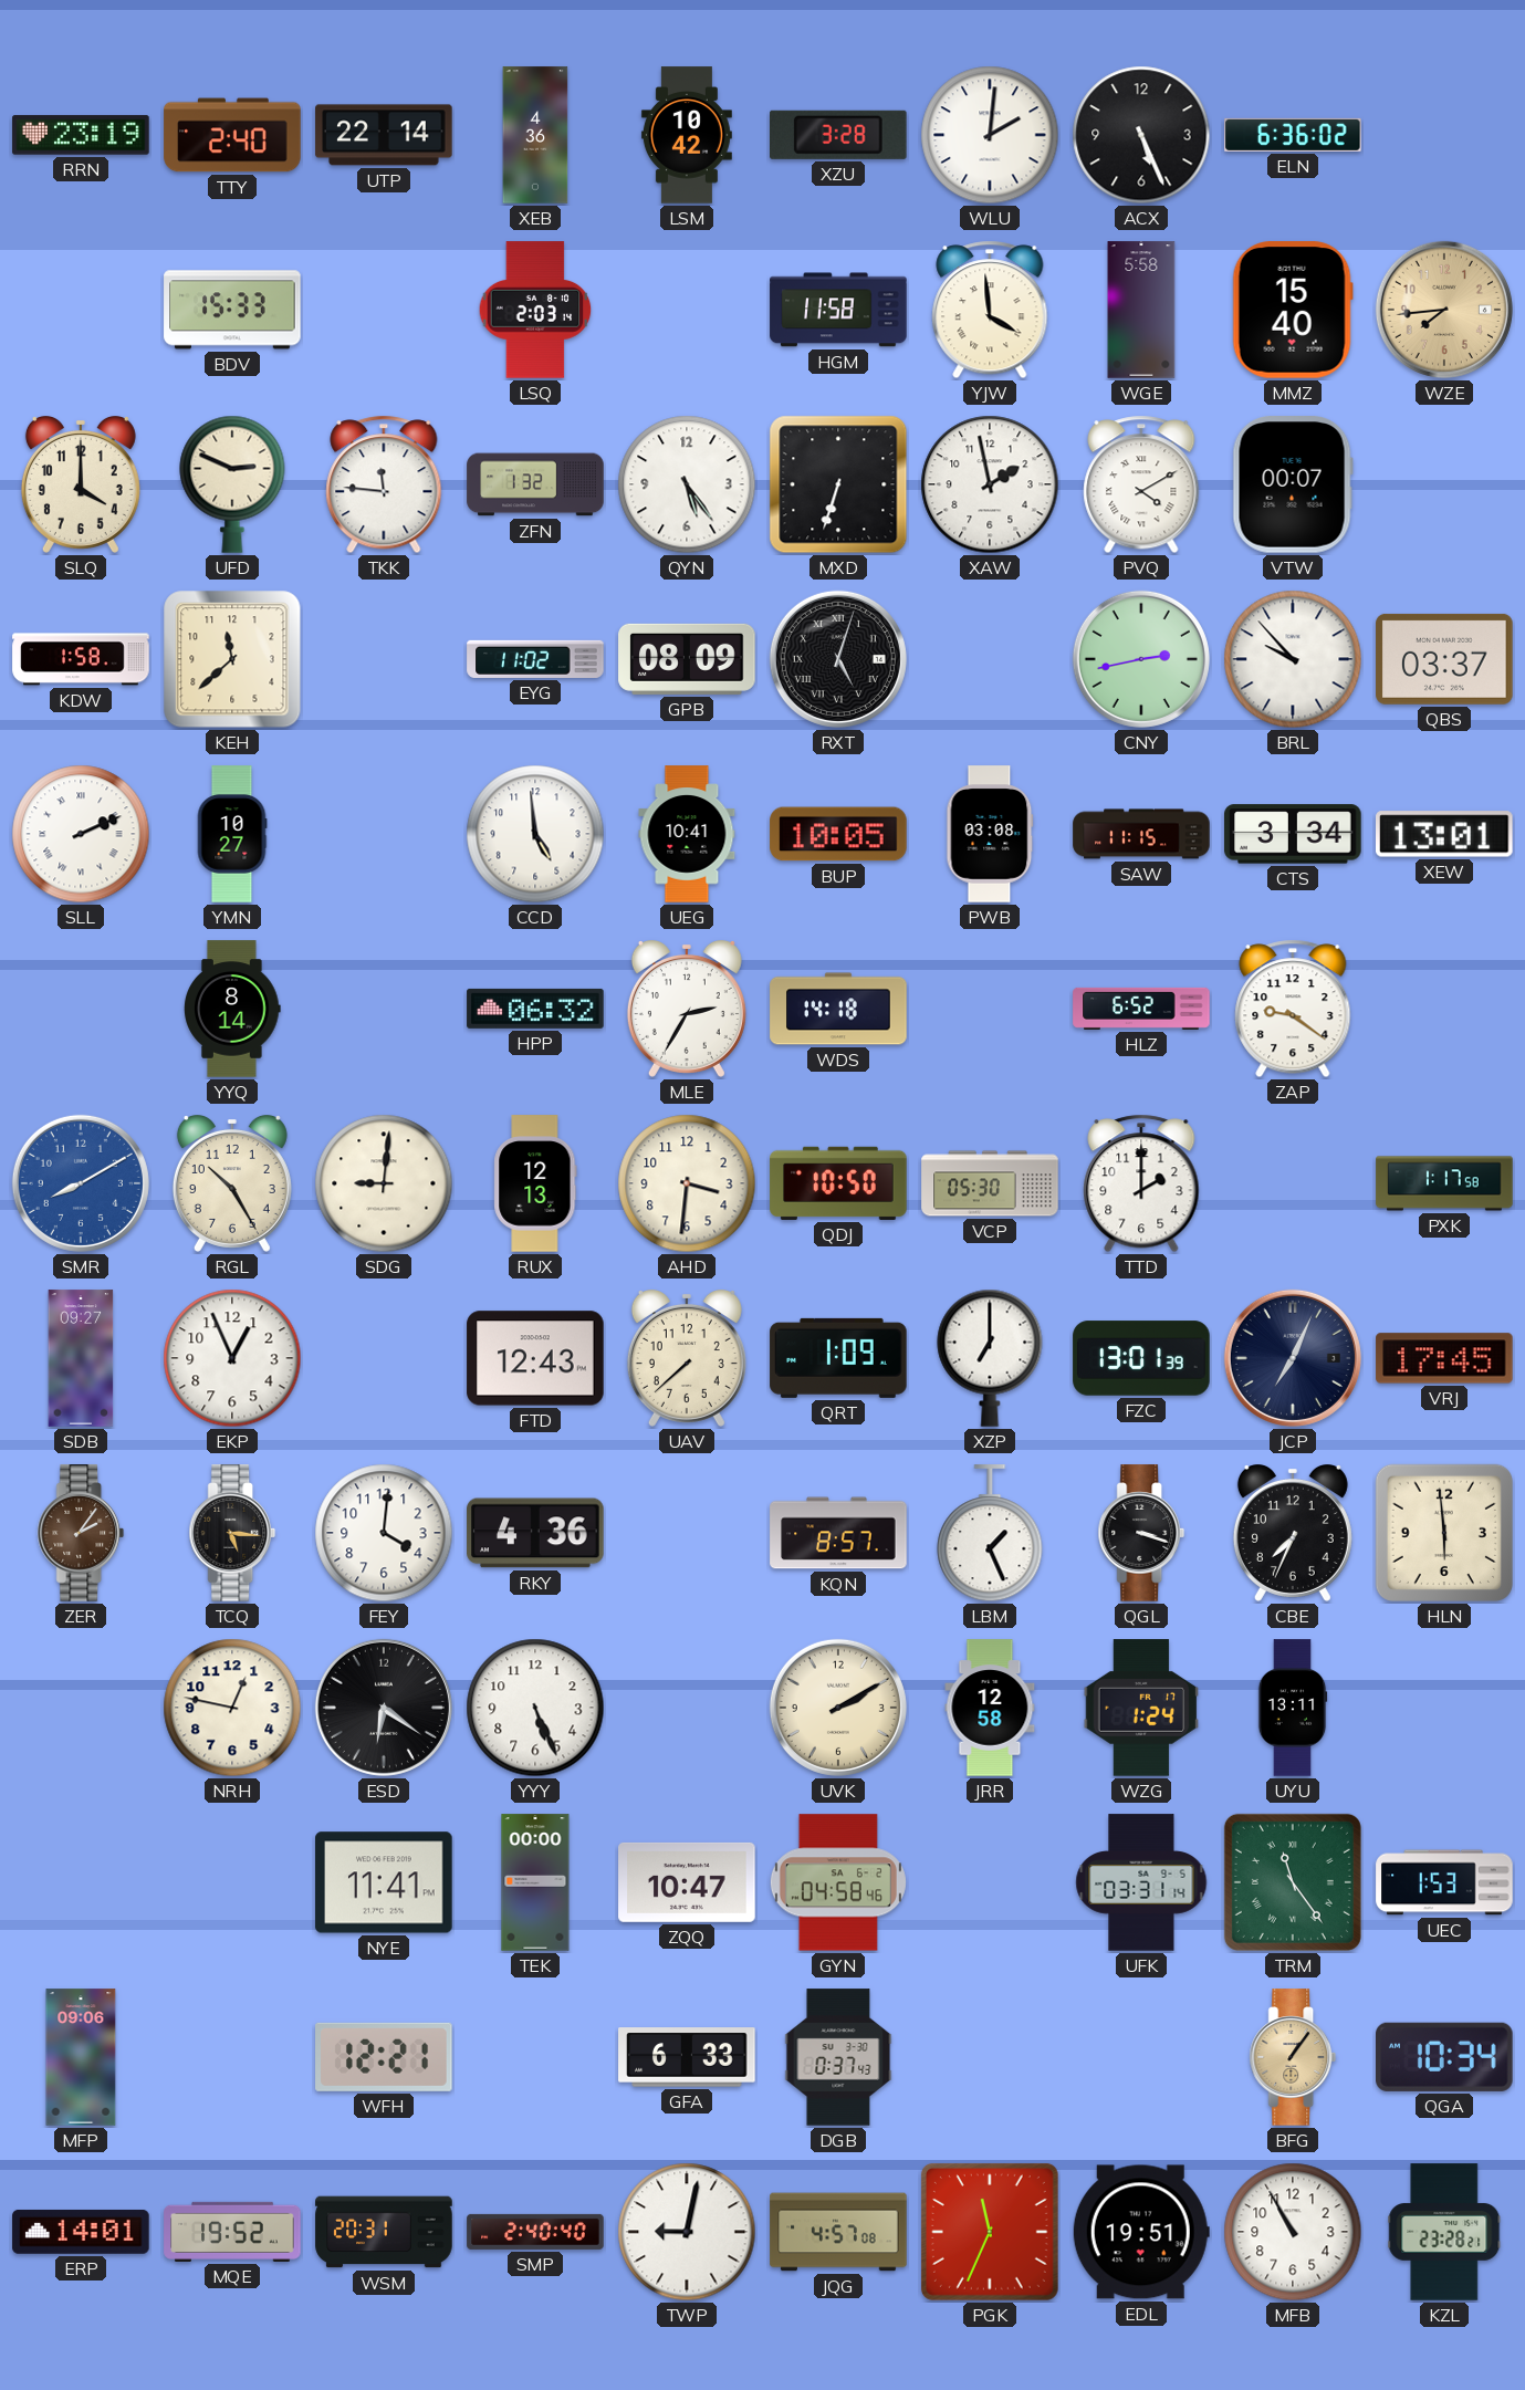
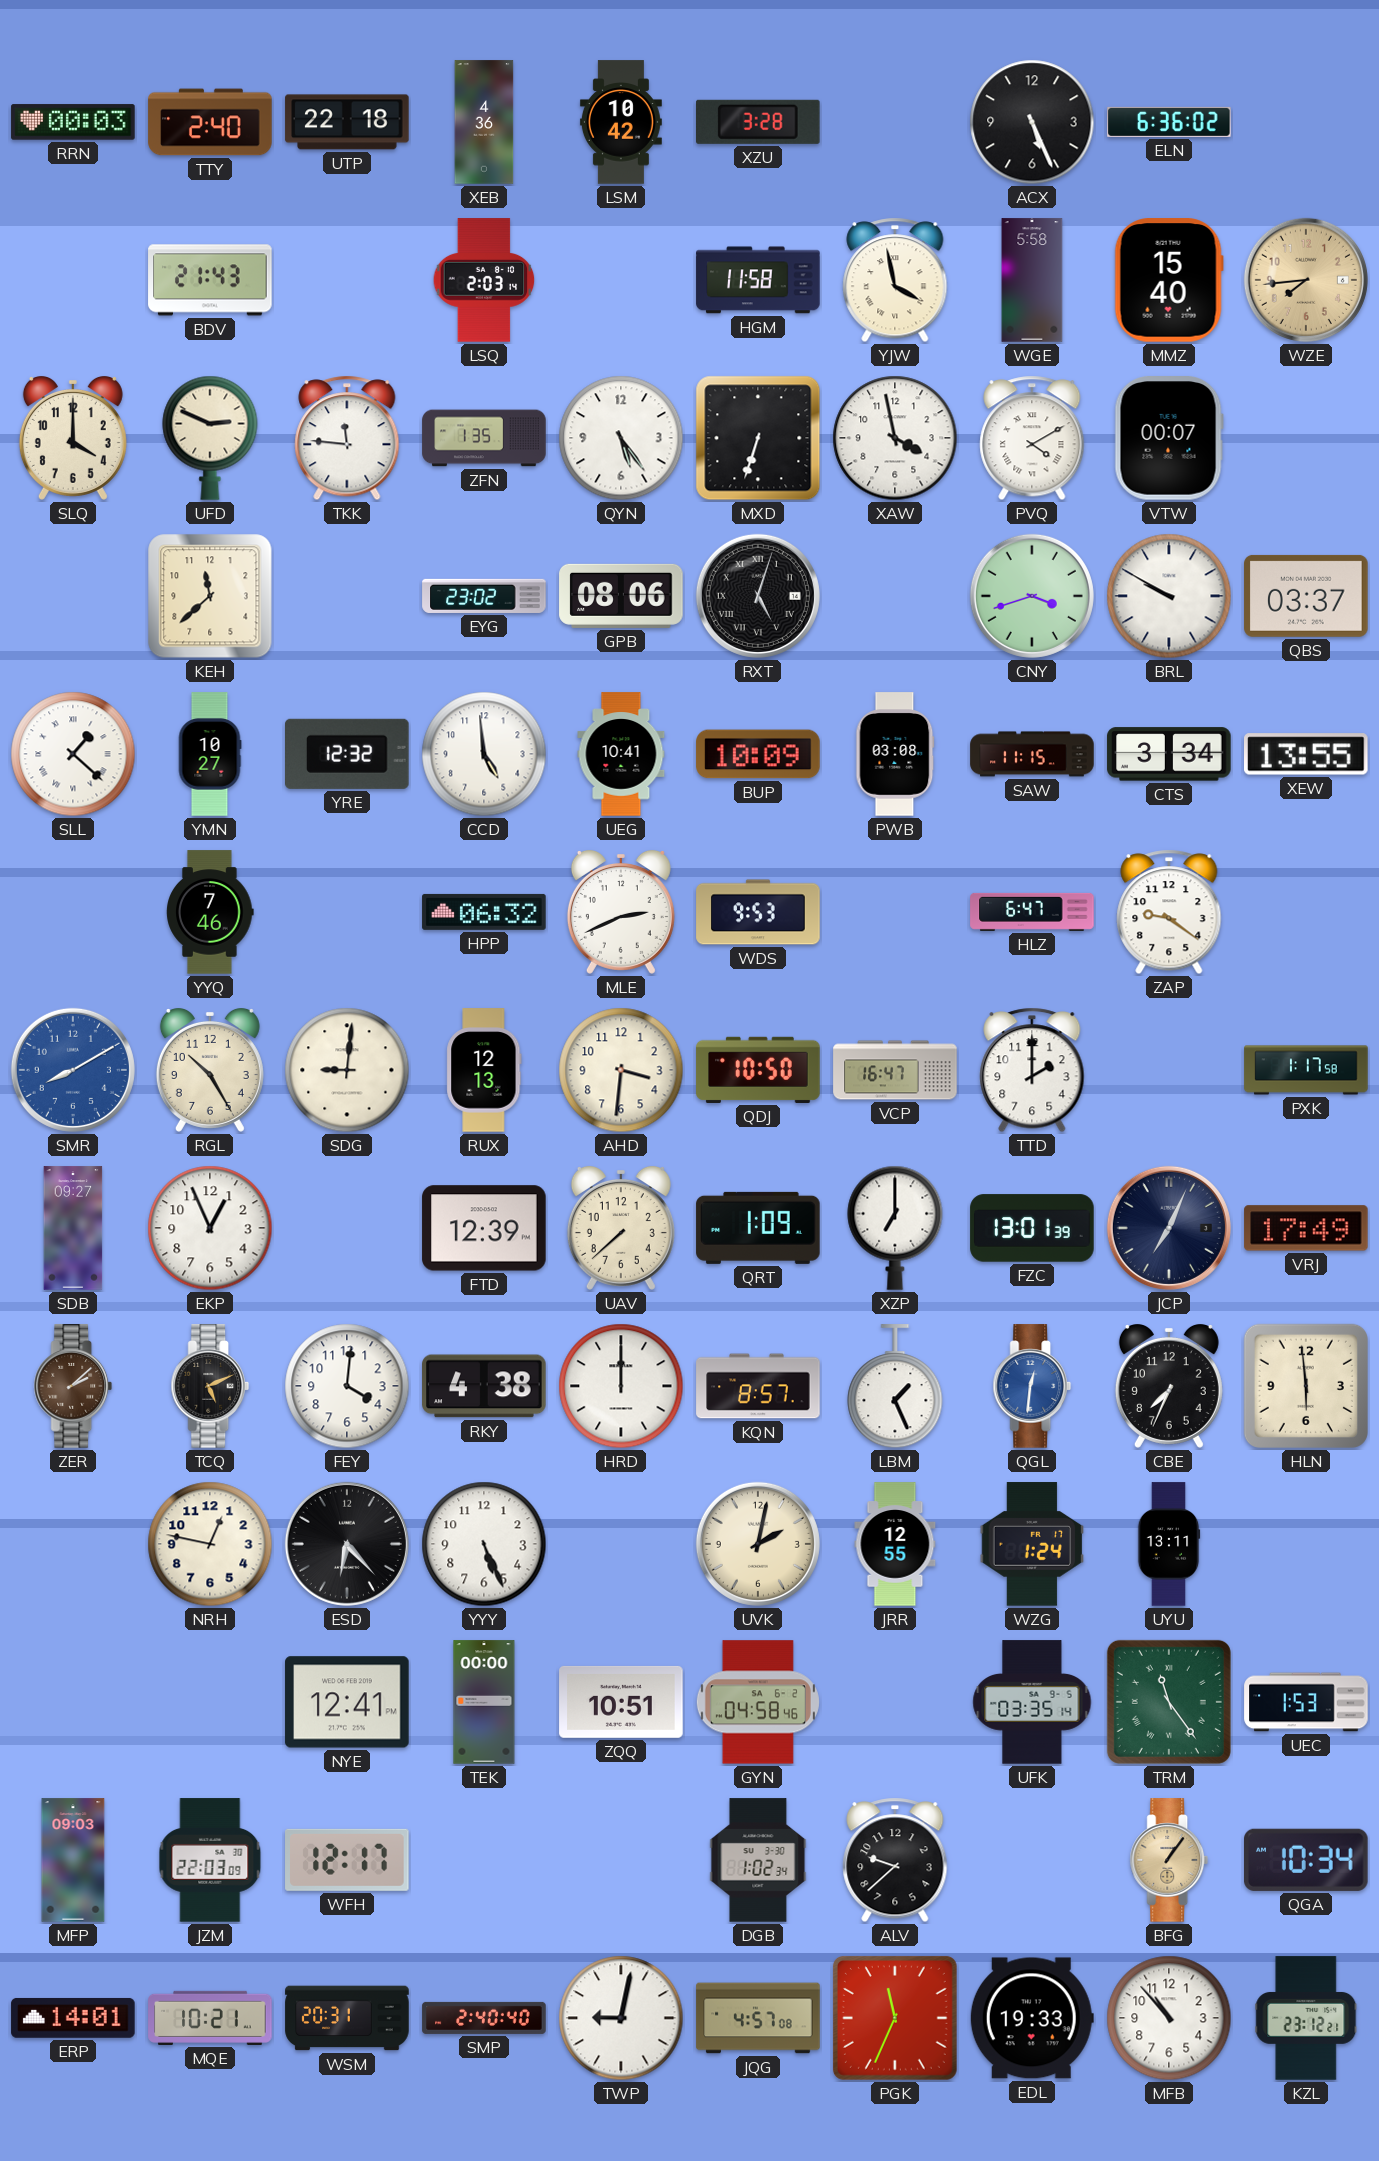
RRN: 23:19 -> 00:03 (73, 122)
UTP: 22:14 -> 22:18 (347, 122)
WLU: 2:01 -> none (990, 135)
BDV: 15:33 -> 21:43 (210, 280)
YJW: 3:59 -> 3:58 (895, 280)
ZFN: 1:32 -> 1:35 (484, 438)
XAW: 1:58 -> 3:58 (895, 438)
KDW: 1:58 -> none (81, 659)
EYG: 11:02 -> 23:02 (484, 596)
GPB: 08:09 -> 08:06 (621, 596)
CNY: 2:43 -> 3:42 (1032, 596)
BRL: 9:53 -> 9:50 (1169, 596)
SLL: 2:11 -> 1:22 (73, 754)
YRE: none -> 12:32 (348, 754)
BUP: 10:05 -> 10:09 (758, 754)
XEW: 13:01 -> 13:55 (1307, 754)
YYQ: 8:14 -> 7:46 (210, 912)
MLE: 2:35 -> 2:41 (621, 913)
WDS: 14:18 -> 9:53 (758, 912)
HLZ: 6:52 -> 6:47 (1032, 912)
VCP: 05:30 -> 16:47 (895, 1070)
FTD: 12:43 -> 12:39 (484, 1228)
VRJ: 17:45 -> 17:49 (1306, 1228)
ZER: 2:06 -> 2:08 (73, 1386)
TCQ: 5:16 -> 5:11 (210, 1386)
RKY: 4:36 -> 4:38 (484, 1386)
HRD: none -> 12:00 (621, 1386)
QGL: 3:18 -> 12:31 (1032, 1386)
QGL dial: black -> blue (1032, 1386)
ESD: 6:21 -> 6:23 (347, 1544)
UVK: 2:10 -> 2:02 (758, 1544)
JRR: 12:58 -> 12:55 (895, 1544)
NYE: 11:41 -> 12:41 (347, 1702)
ZQQ: 10:47 -> 10:51 (621, 1702)
UFK: 03:31 -> 03:35 (1032, 1702)
MFP: 09:06 -> 09:03 (73, 1860)
JZM: none -> 22:03 (210, 1860)
WFH: 12:21 -> 12:17 (347, 1860)
GFA: 6:33 -> none (687, 2057)
DGB: 0:37 -> 1:02 (758, 1860)
ALV: none -> 9:38 (895, 1860)
MQE: 19:52 -> 10:21 (210, 2018)
EDL: 19:51 -> 19:33 (1032, 2018)
MFB: 10:55 -> 10:53 (1169, 2018)
KZL: 23:28 -> 23:12 (1306, 2018)
